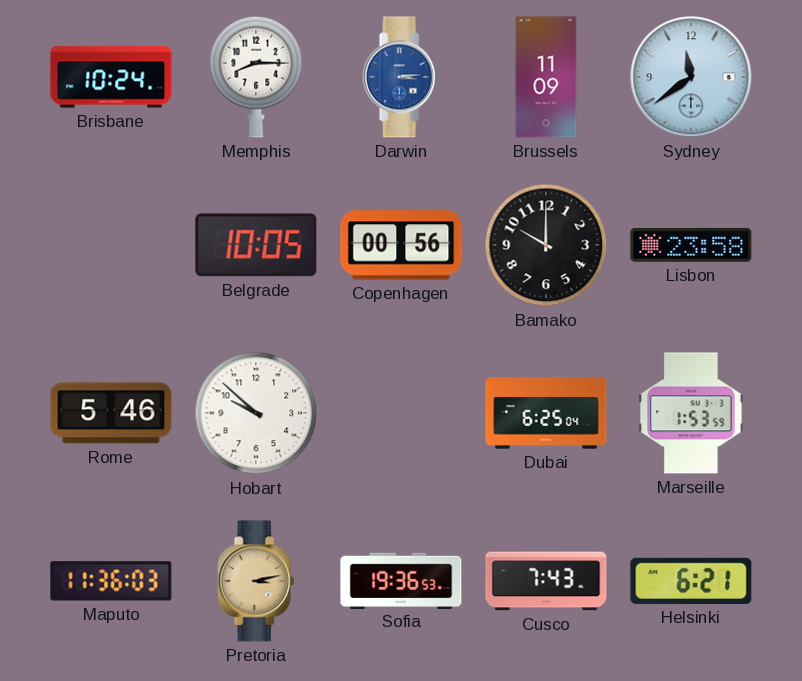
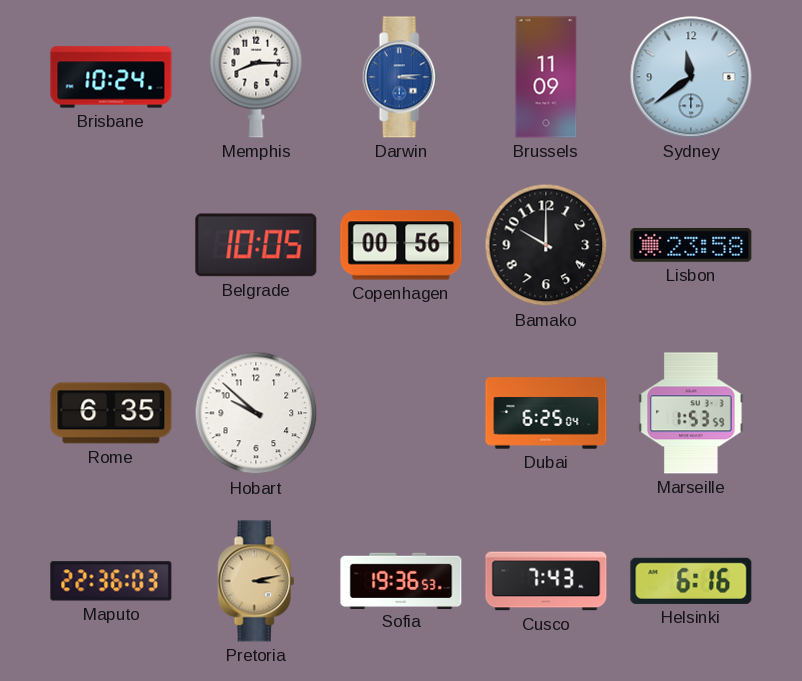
Rome: 5:46 -> 6:35 (111, 413)
Maputo: 11:36 -> 22:36 (111, 581)
Helsinki: 6:21 -> 6:16 (691, 581)
